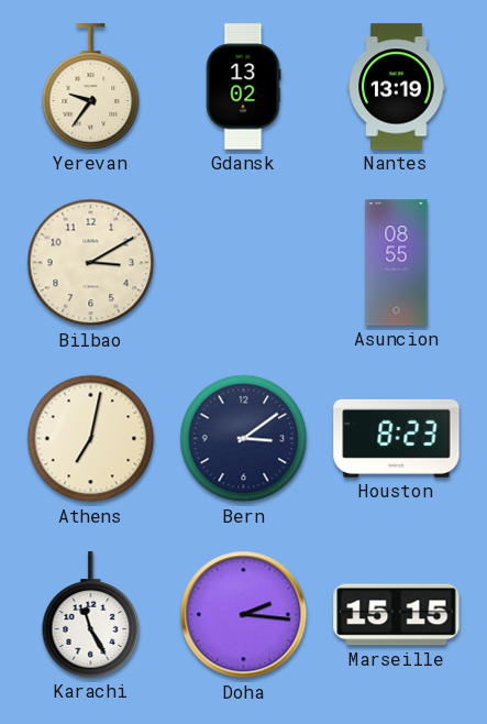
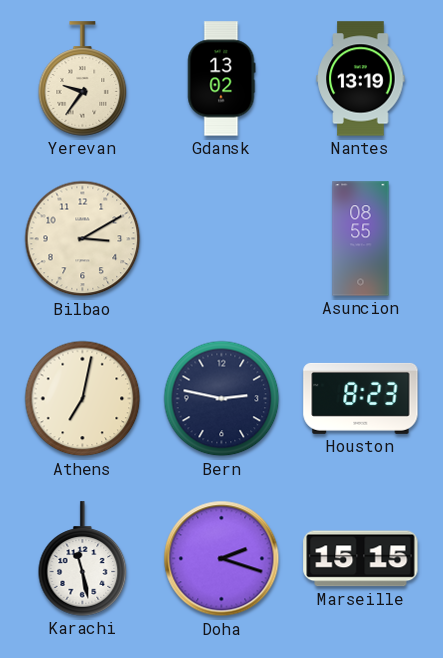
Bern: 3:09 -> 2:47 (222, 399)
Karachi: 11:25 -> 11:28 (83, 559)
Doha: 2:16 -> 2:18 (222, 559)
